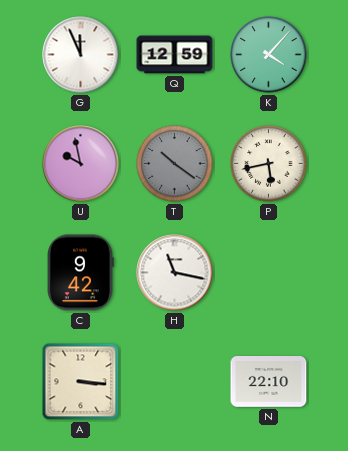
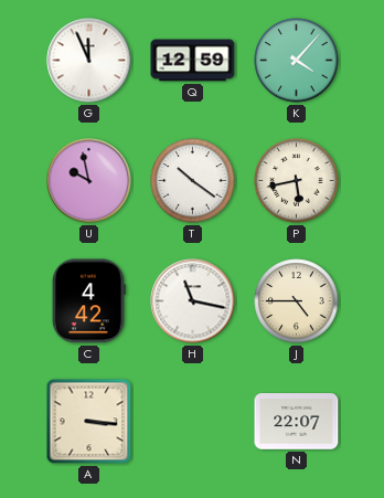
T dial: grey -> white (193, 181)
C: 9:42 -> 4:42 (89, 301)
J: none -> 4:45 (297, 301)
N: 22:10 -> 22:07 (297, 422)
